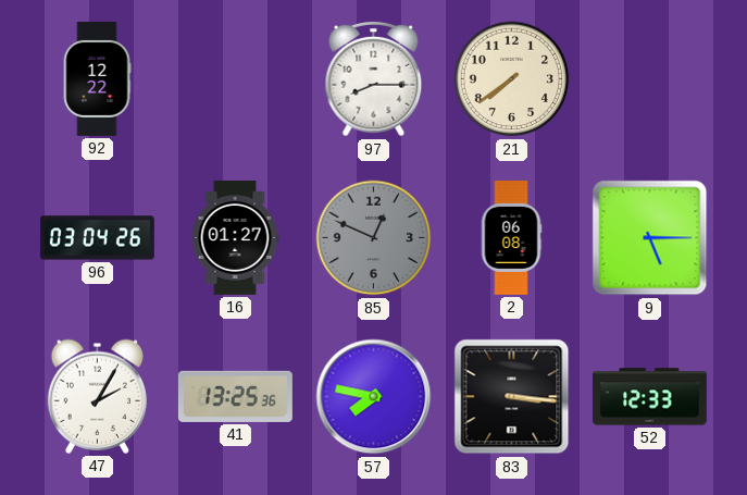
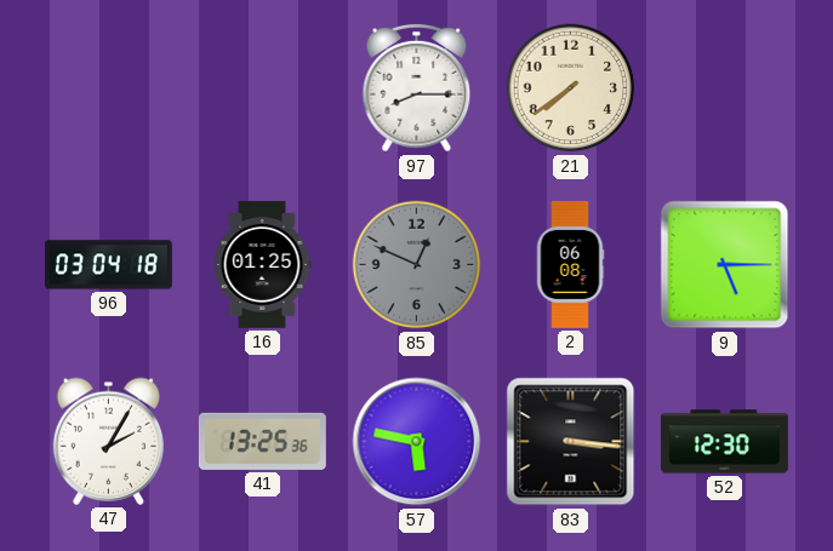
92: 12:22 -> none (97, 78)
96: 03:04:26 -> 03:04:18 (108, 265)
16: 01:27 -> 01:25 (262, 264)
57: 7:47 -> 5:47 (417, 442)
52: 12:33 -> 12:30 (724, 442)
